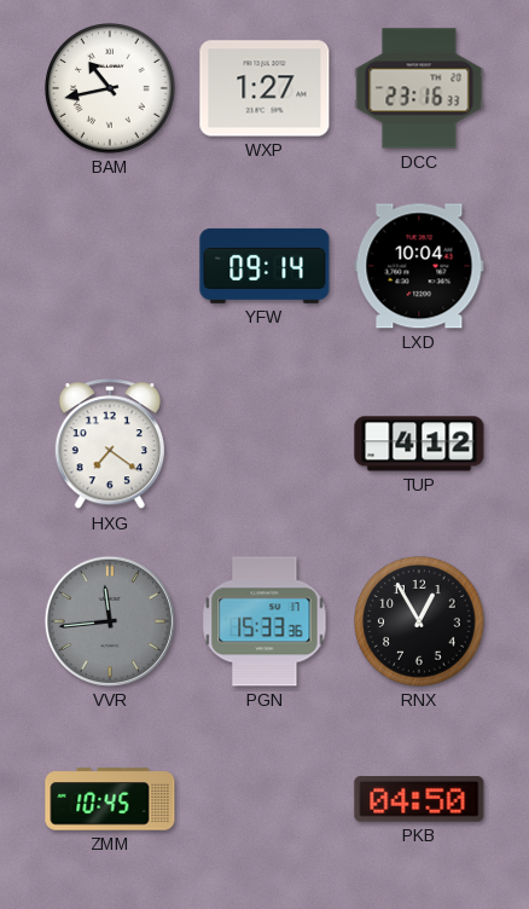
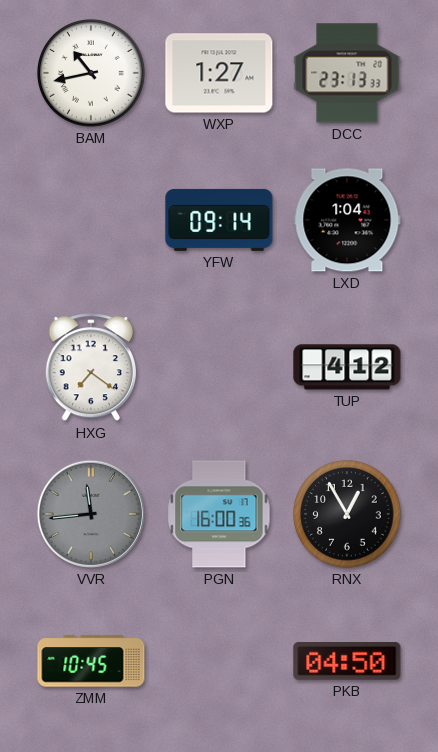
DCC: 23:16 -> 23:13 (347, 73)
LXD: 10:04 -> 1:04 (347, 220)
PGN: 15:33 -> 16:00 (219, 514)
